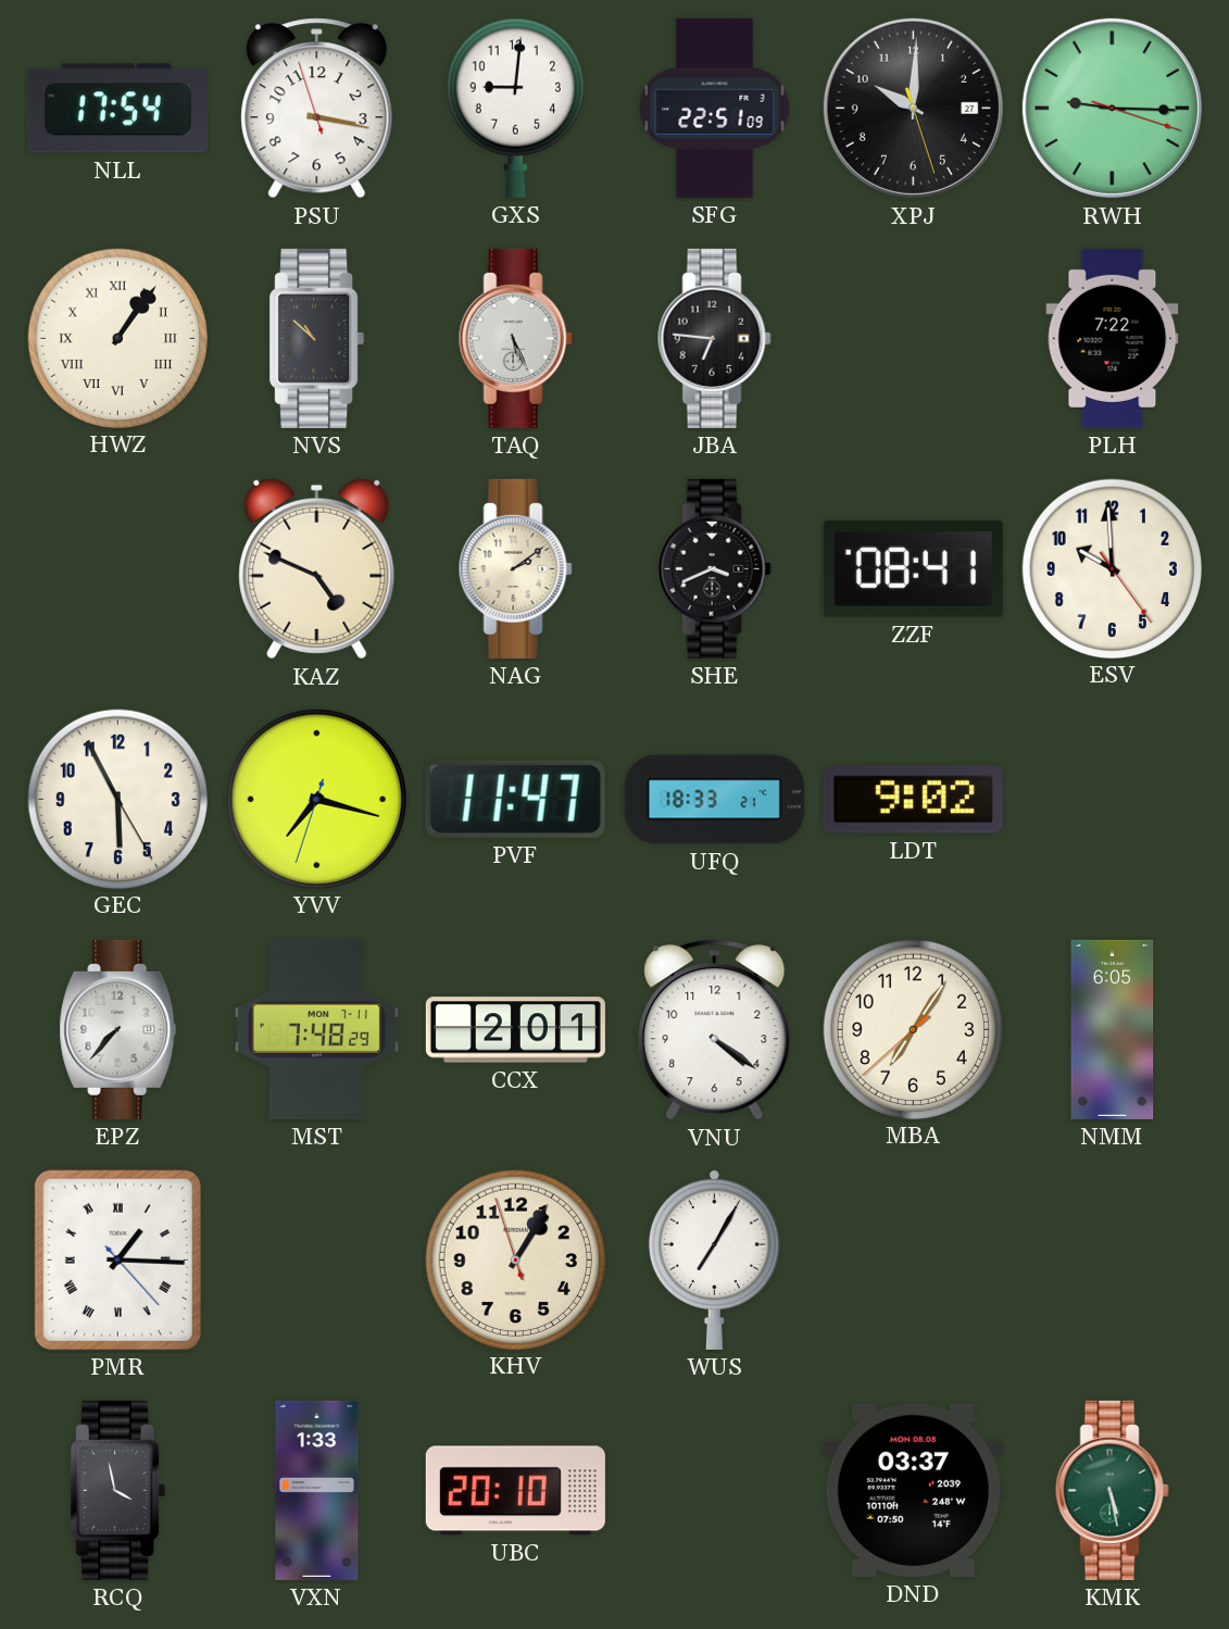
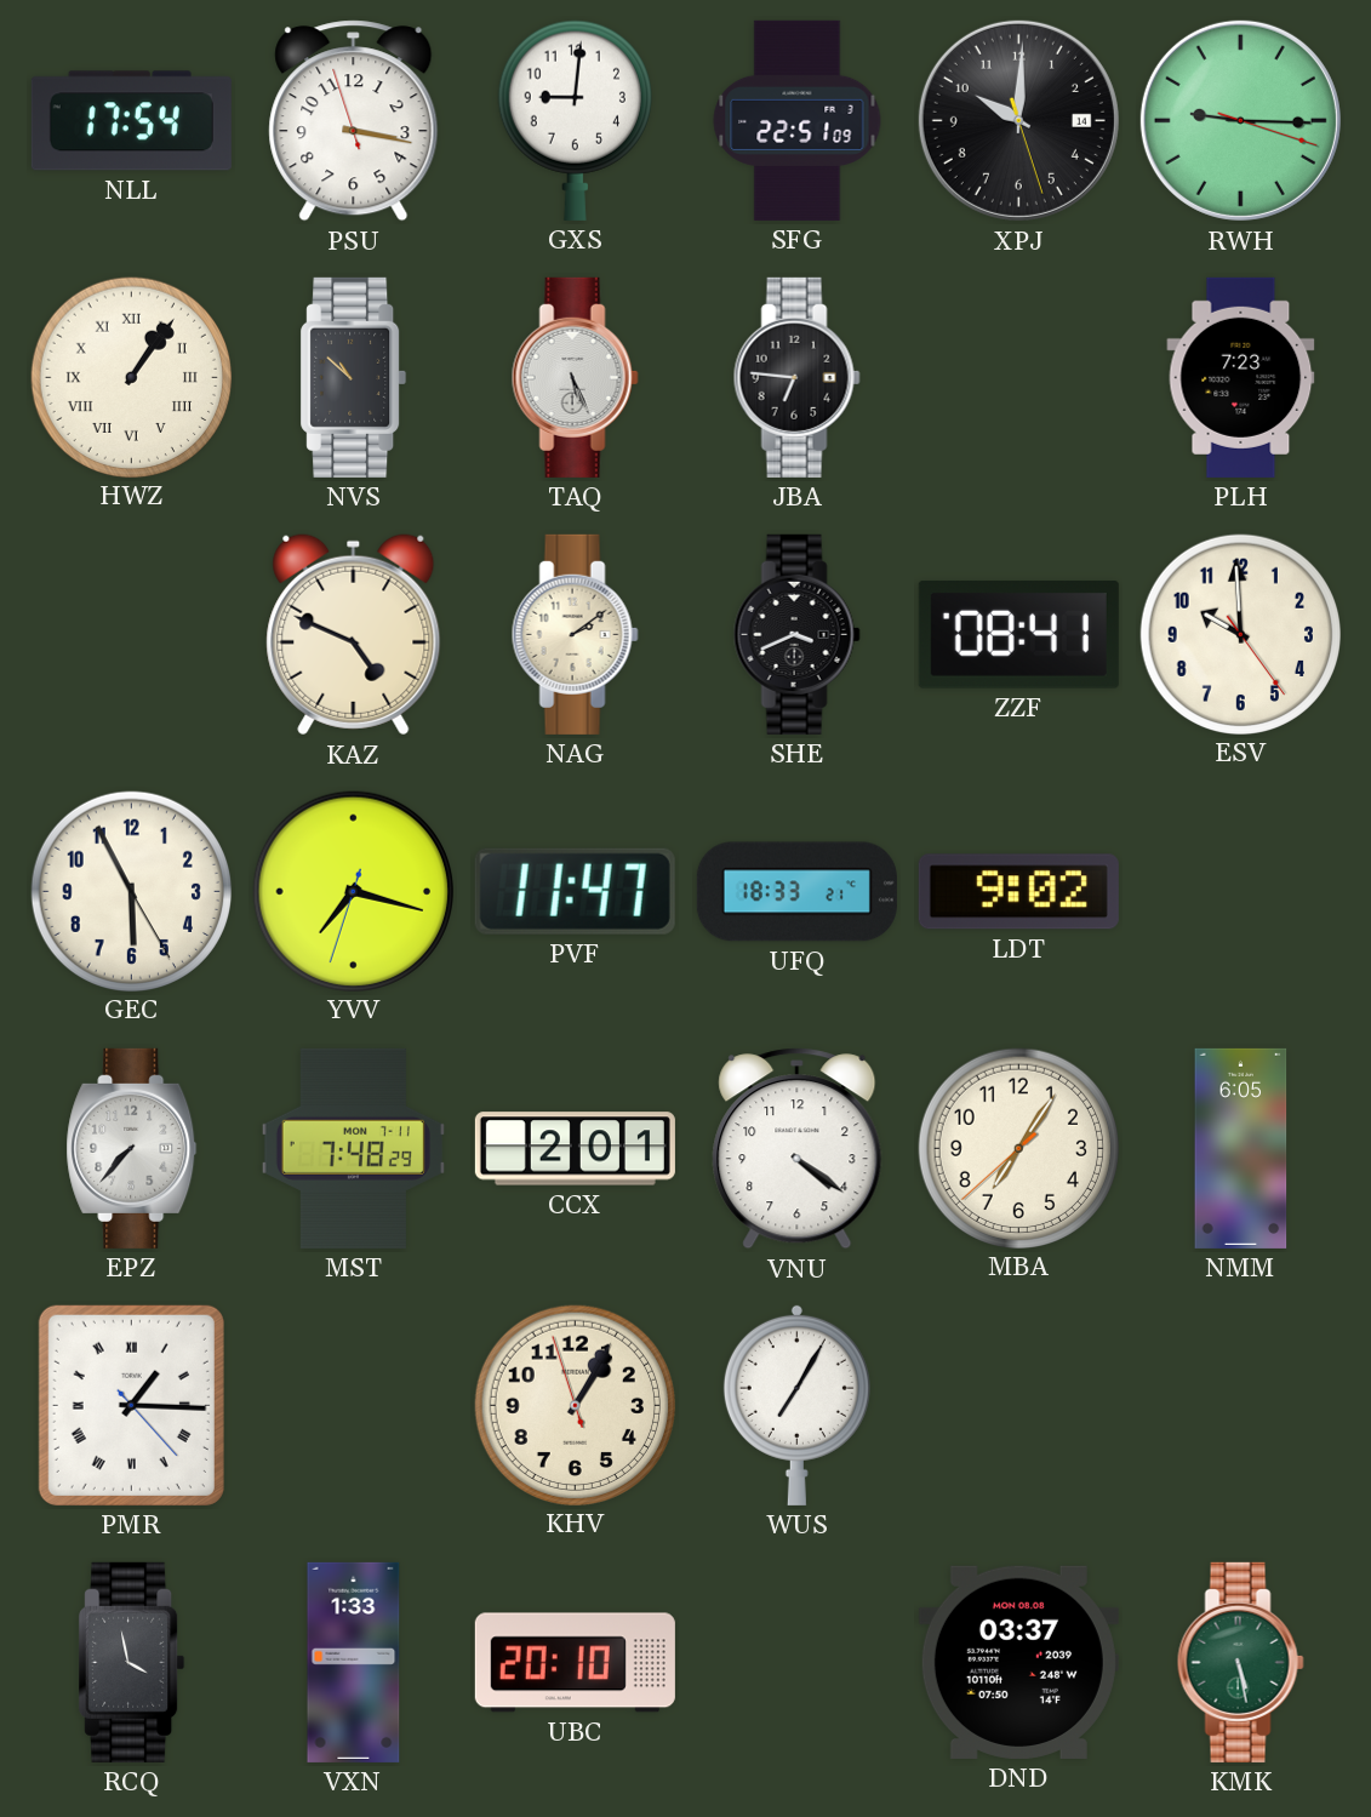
XPJ date: 27 -> 14 (1018, 120)
PLH: 7:22 -> 7:23 (1241, 377)
